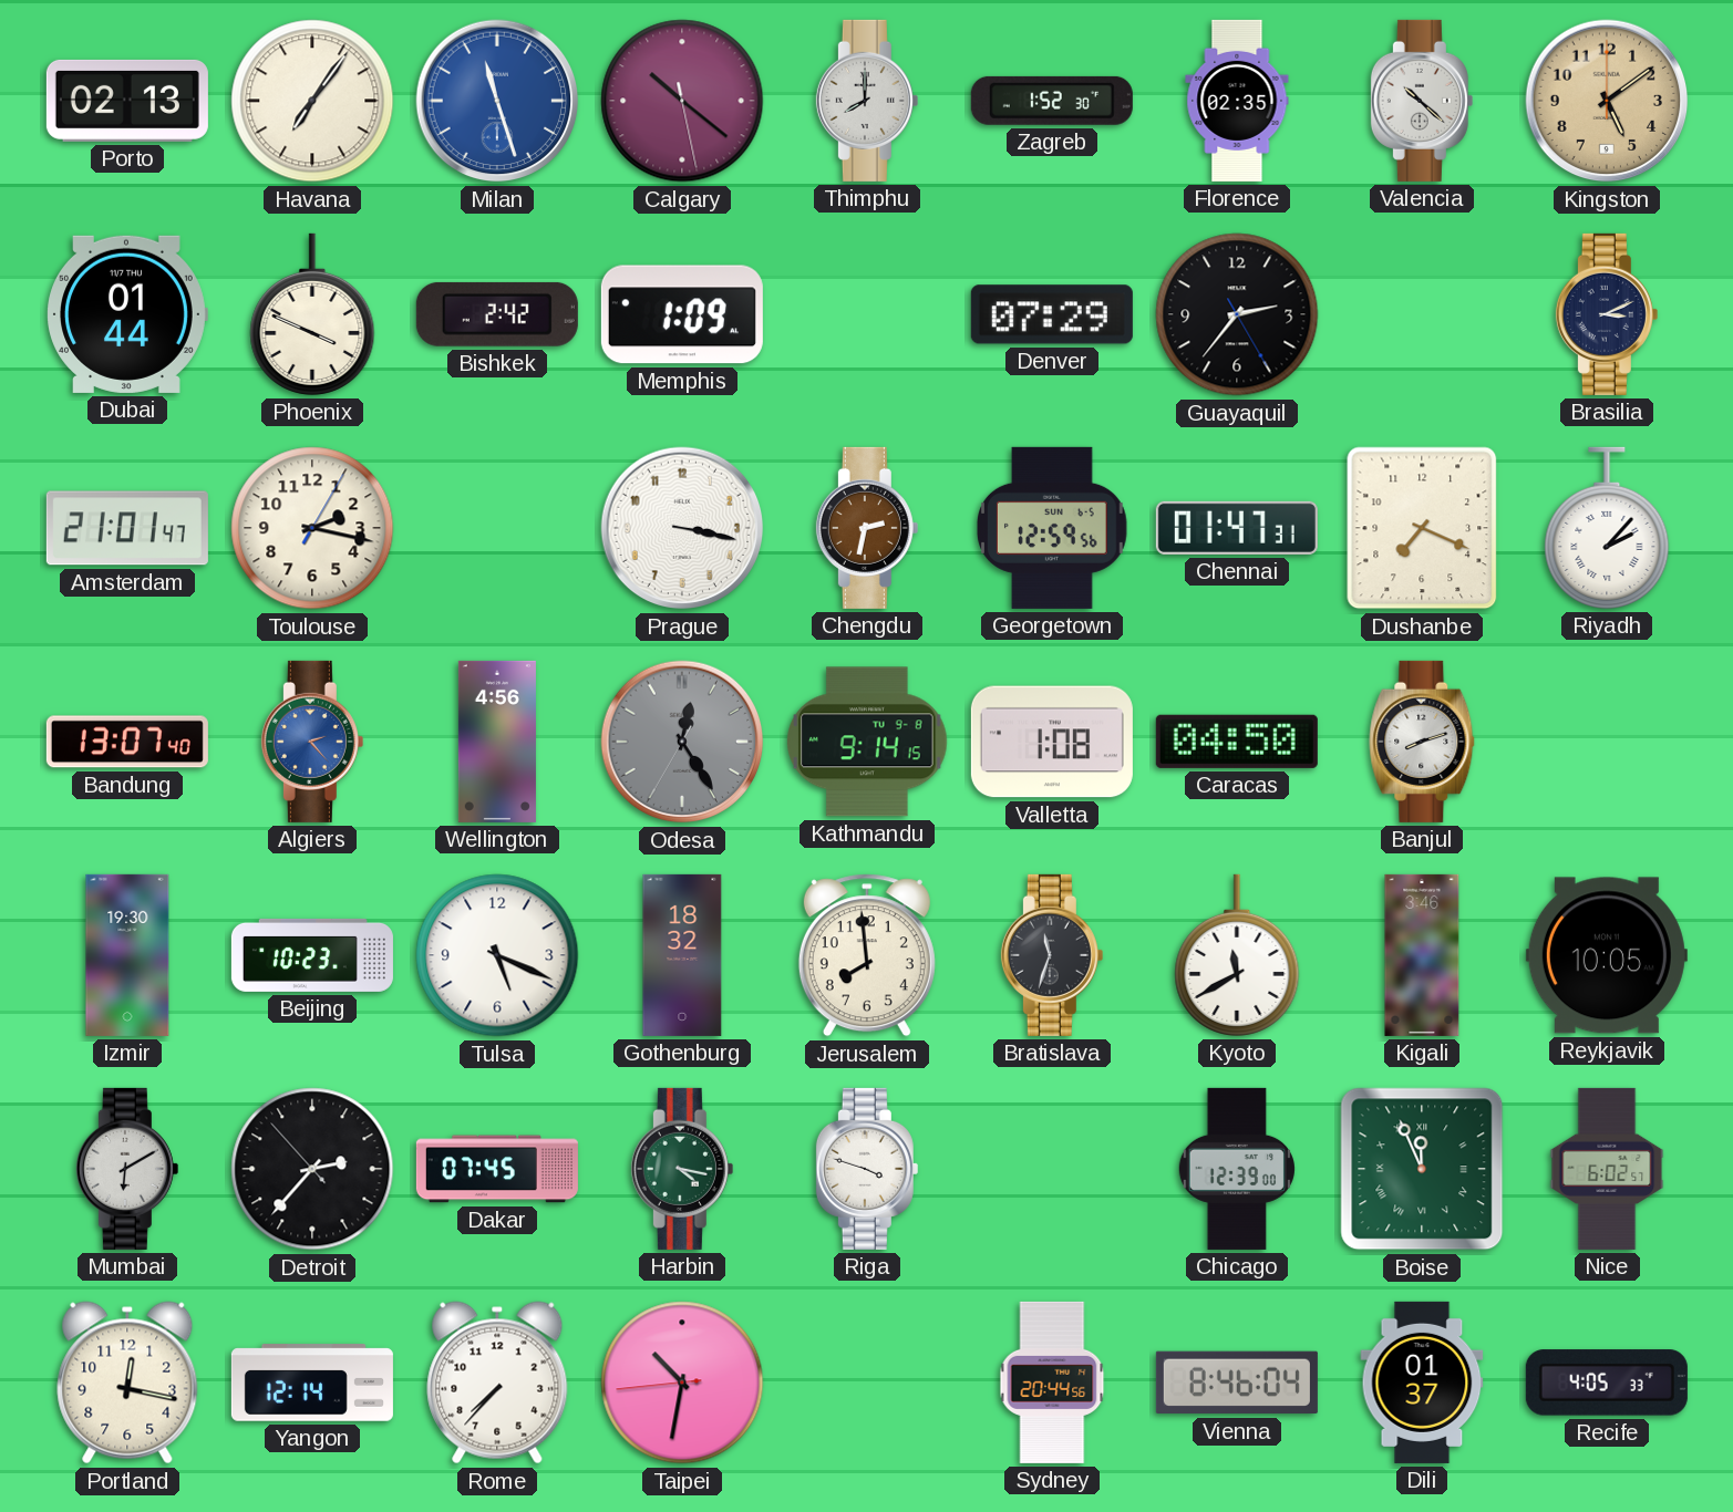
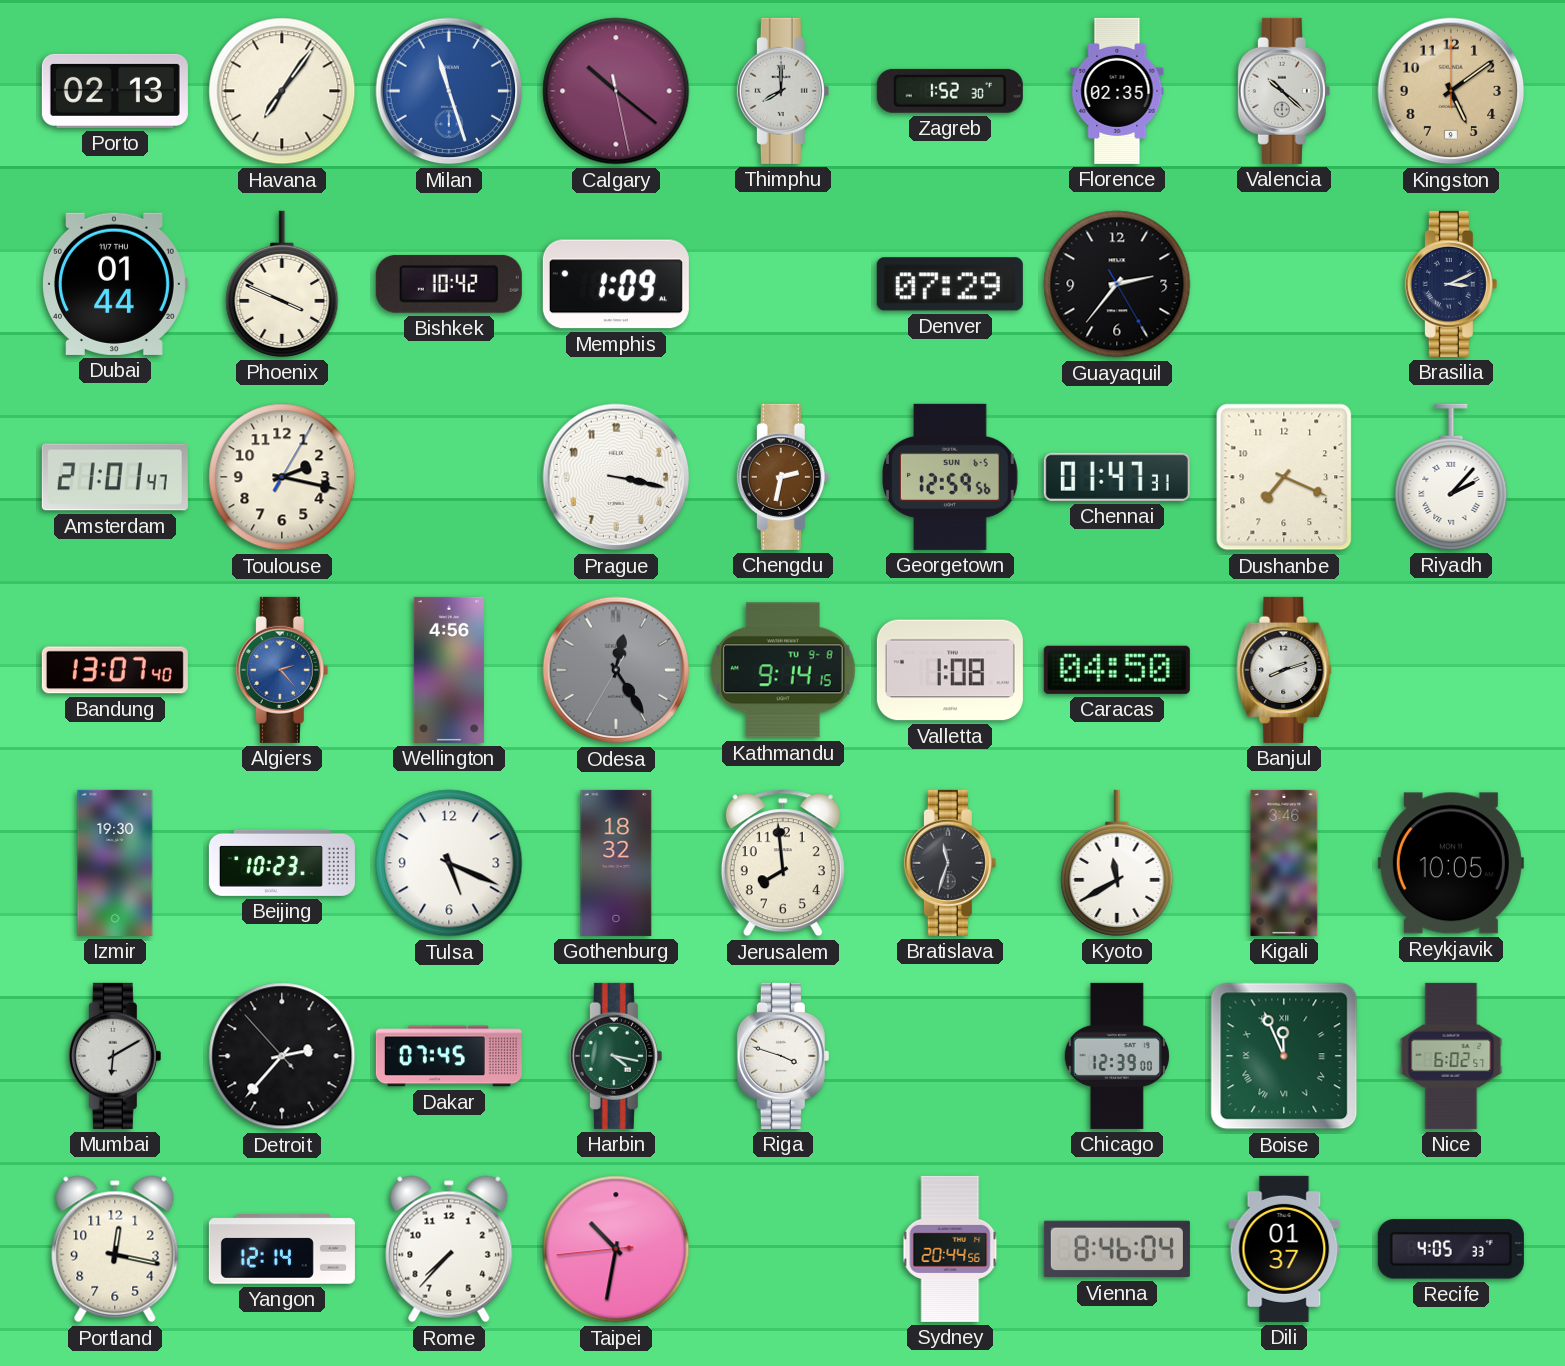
Bishkek: 2:42 -> 10:42 (449, 284)
